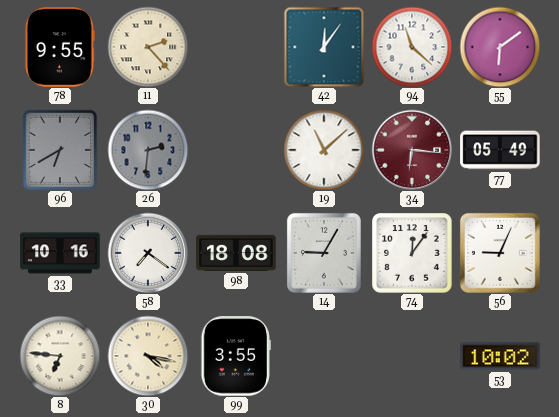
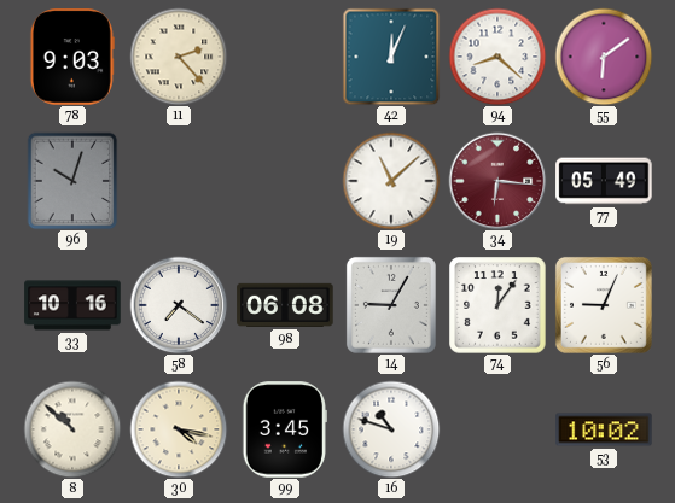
78: 9:55 -> 9:03 (72, 57)
42: 12:06 -> 12:04 (391, 57)
94: 11:22 -> 8:22 (497, 57)
96: 6:40 -> 10:03 (72, 181)
26: 2:31 -> none (148, 150)
98: 18:08 -> 06:08 (285, 305)
8: 6:46 -> 10:52 (72, 429)
99: 3:55 -> 3:45 (285, 429)
16: none -> 10:48 (391, 429)
